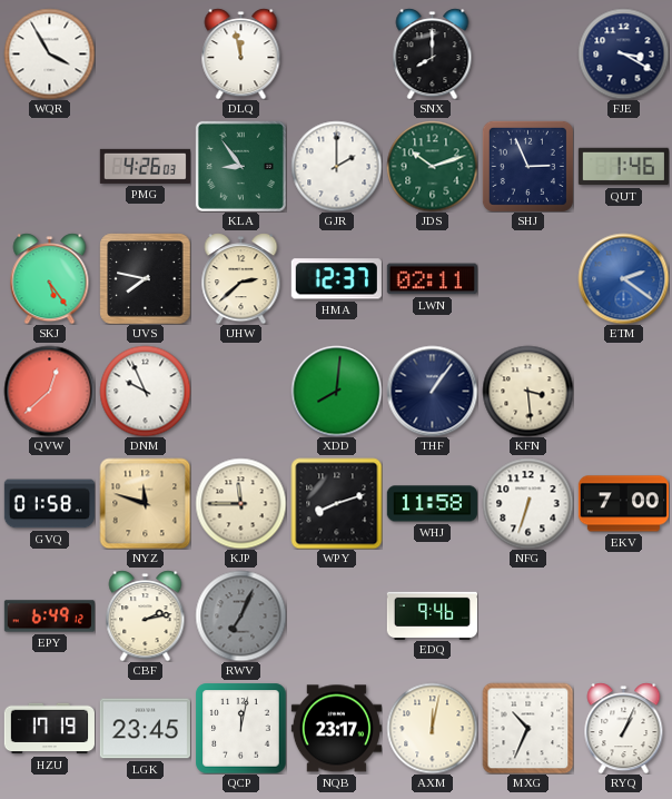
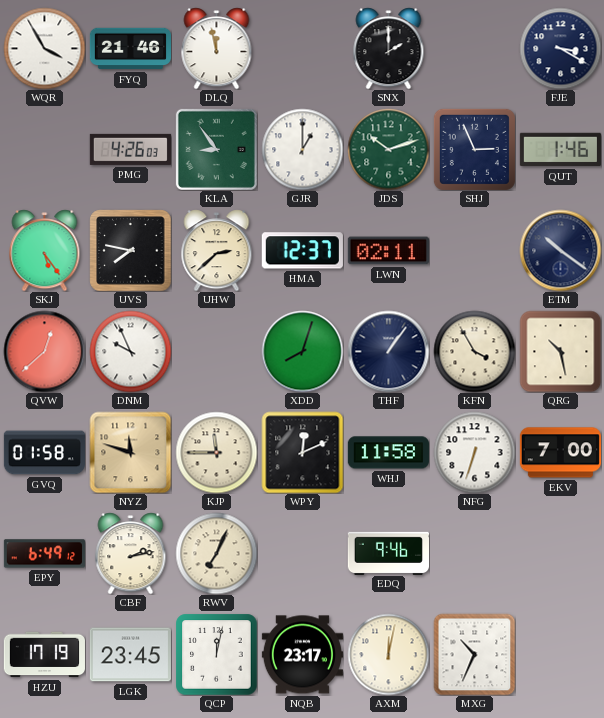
FYQ: none -> 21:46 (130, 49)
SNX: 8:00 -> 2:00 (389, 48)
GJR: 2:00 -> 1:00 (302, 149)
ETM: 2:21 -> 10:21 (560, 250)
ETM dial: blue -> navy (560, 250)
XDD: 8:01 -> 8:03 (302, 351)
KFN: 3:29 -> 3:55 (474, 351)
QRG: none -> 10:28 (560, 351)
WPY: 8:12 -> 12:11 (302, 452)
RWV dial: grey -> cream (216, 553)
RYQ: 1:04 -> none (624, 728)
